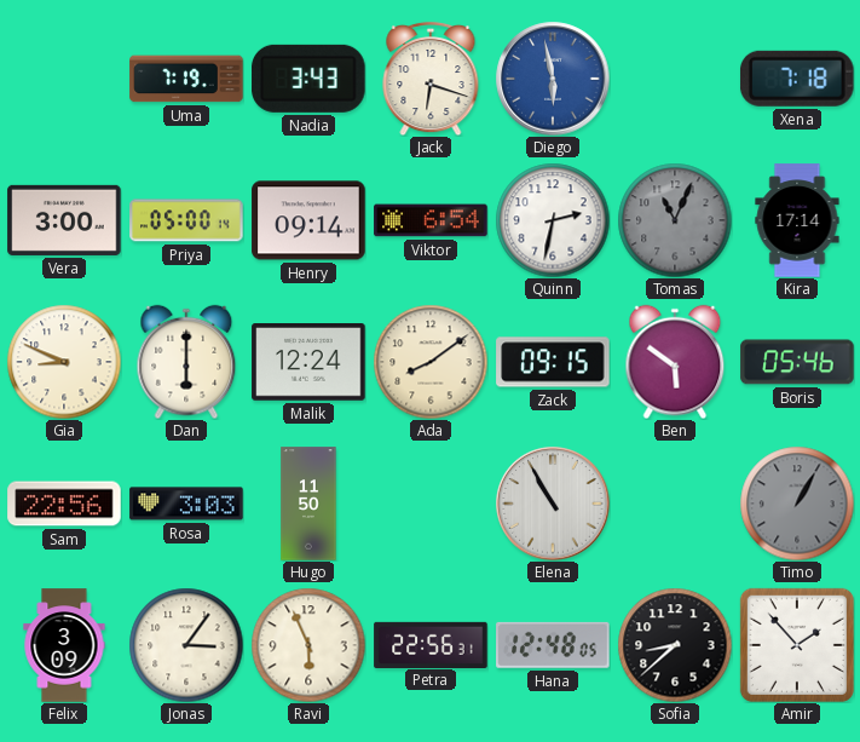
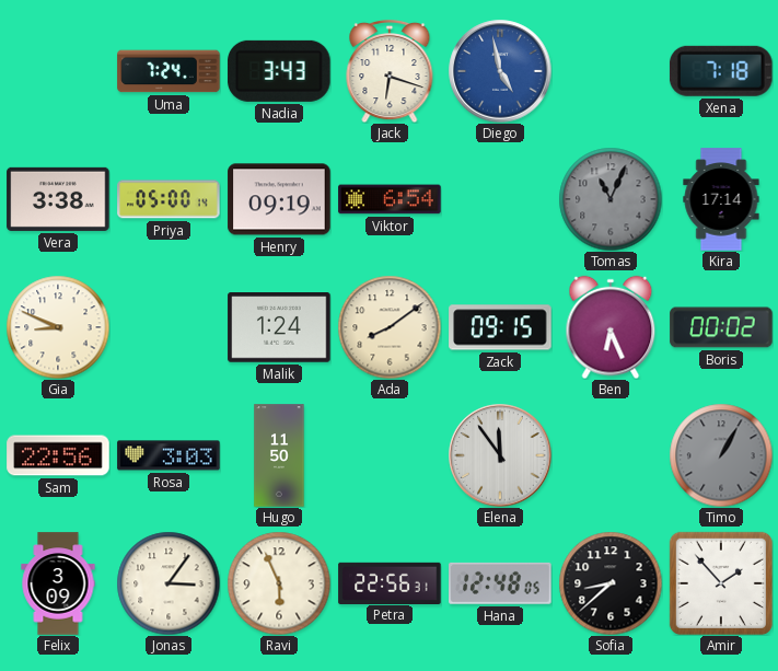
Uma: 7:19 -> 7:24 (169, 71)
Diego: 5:58 -> 4:58 (500, 71)
Vera: 3:00 -> 3:38 (58, 199)
Henry: 09:14 -> 09:19 (279, 199)
Quinn: 2:32 -> none (553, 220)
Dan: 6:00 -> none (186, 362)
Malik: 12:24 -> 1:24 (279, 328)
Ben: 5:51 -> 6:26 (611, 327)
Boris: 05:46 -> 00:02 (721, 327)
Elena: 10:55 -> 11:54 (500, 455)
